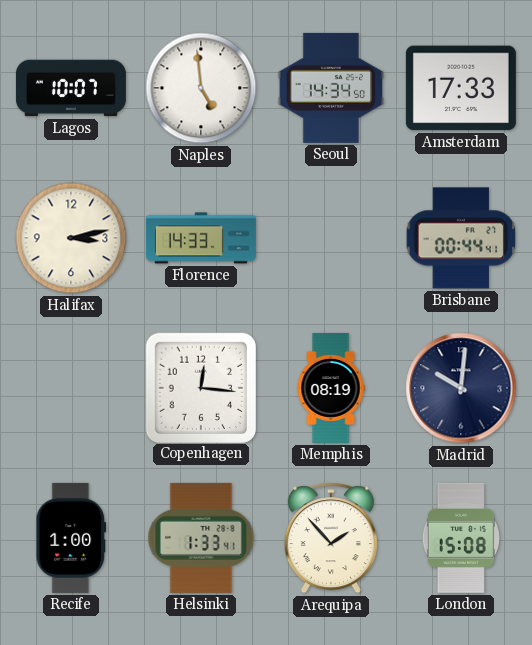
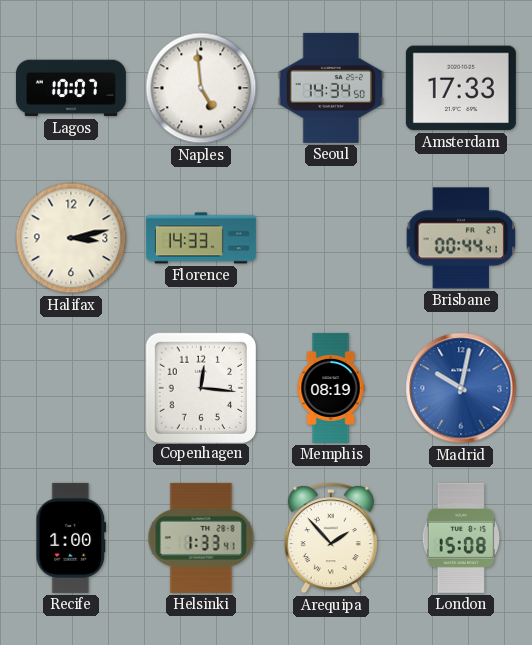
Madrid: 10:01 -> 10:02 (461, 388)
Madrid dial: navy -> blue (461, 388)
